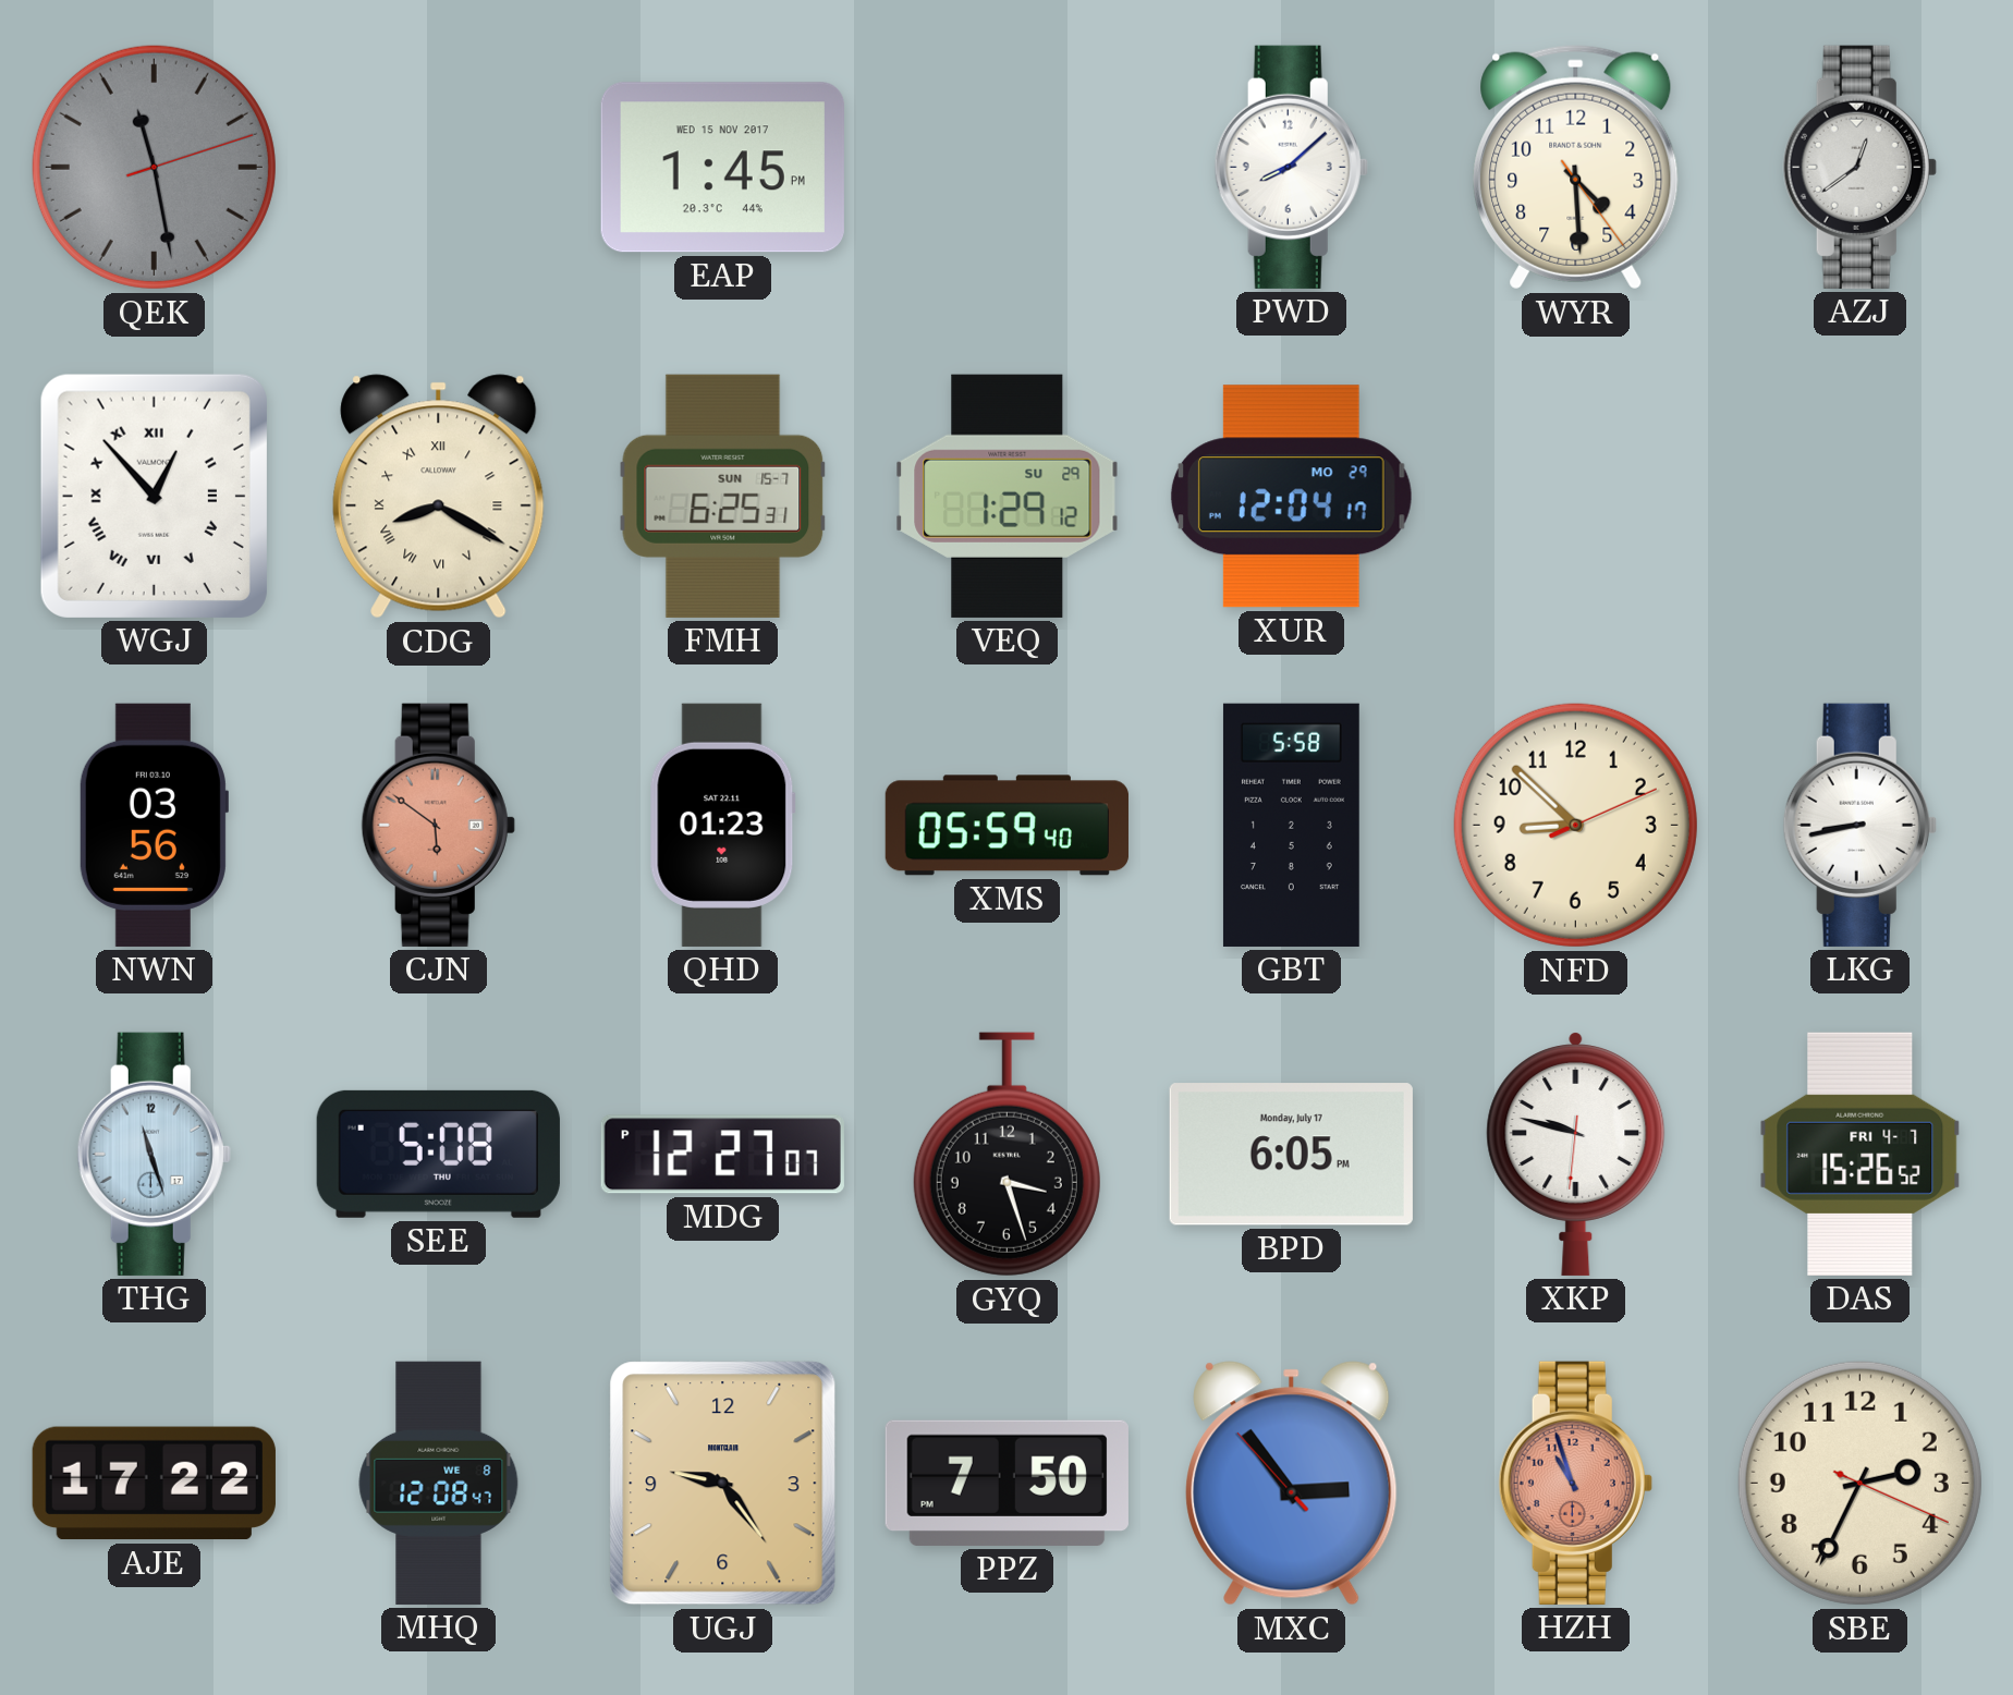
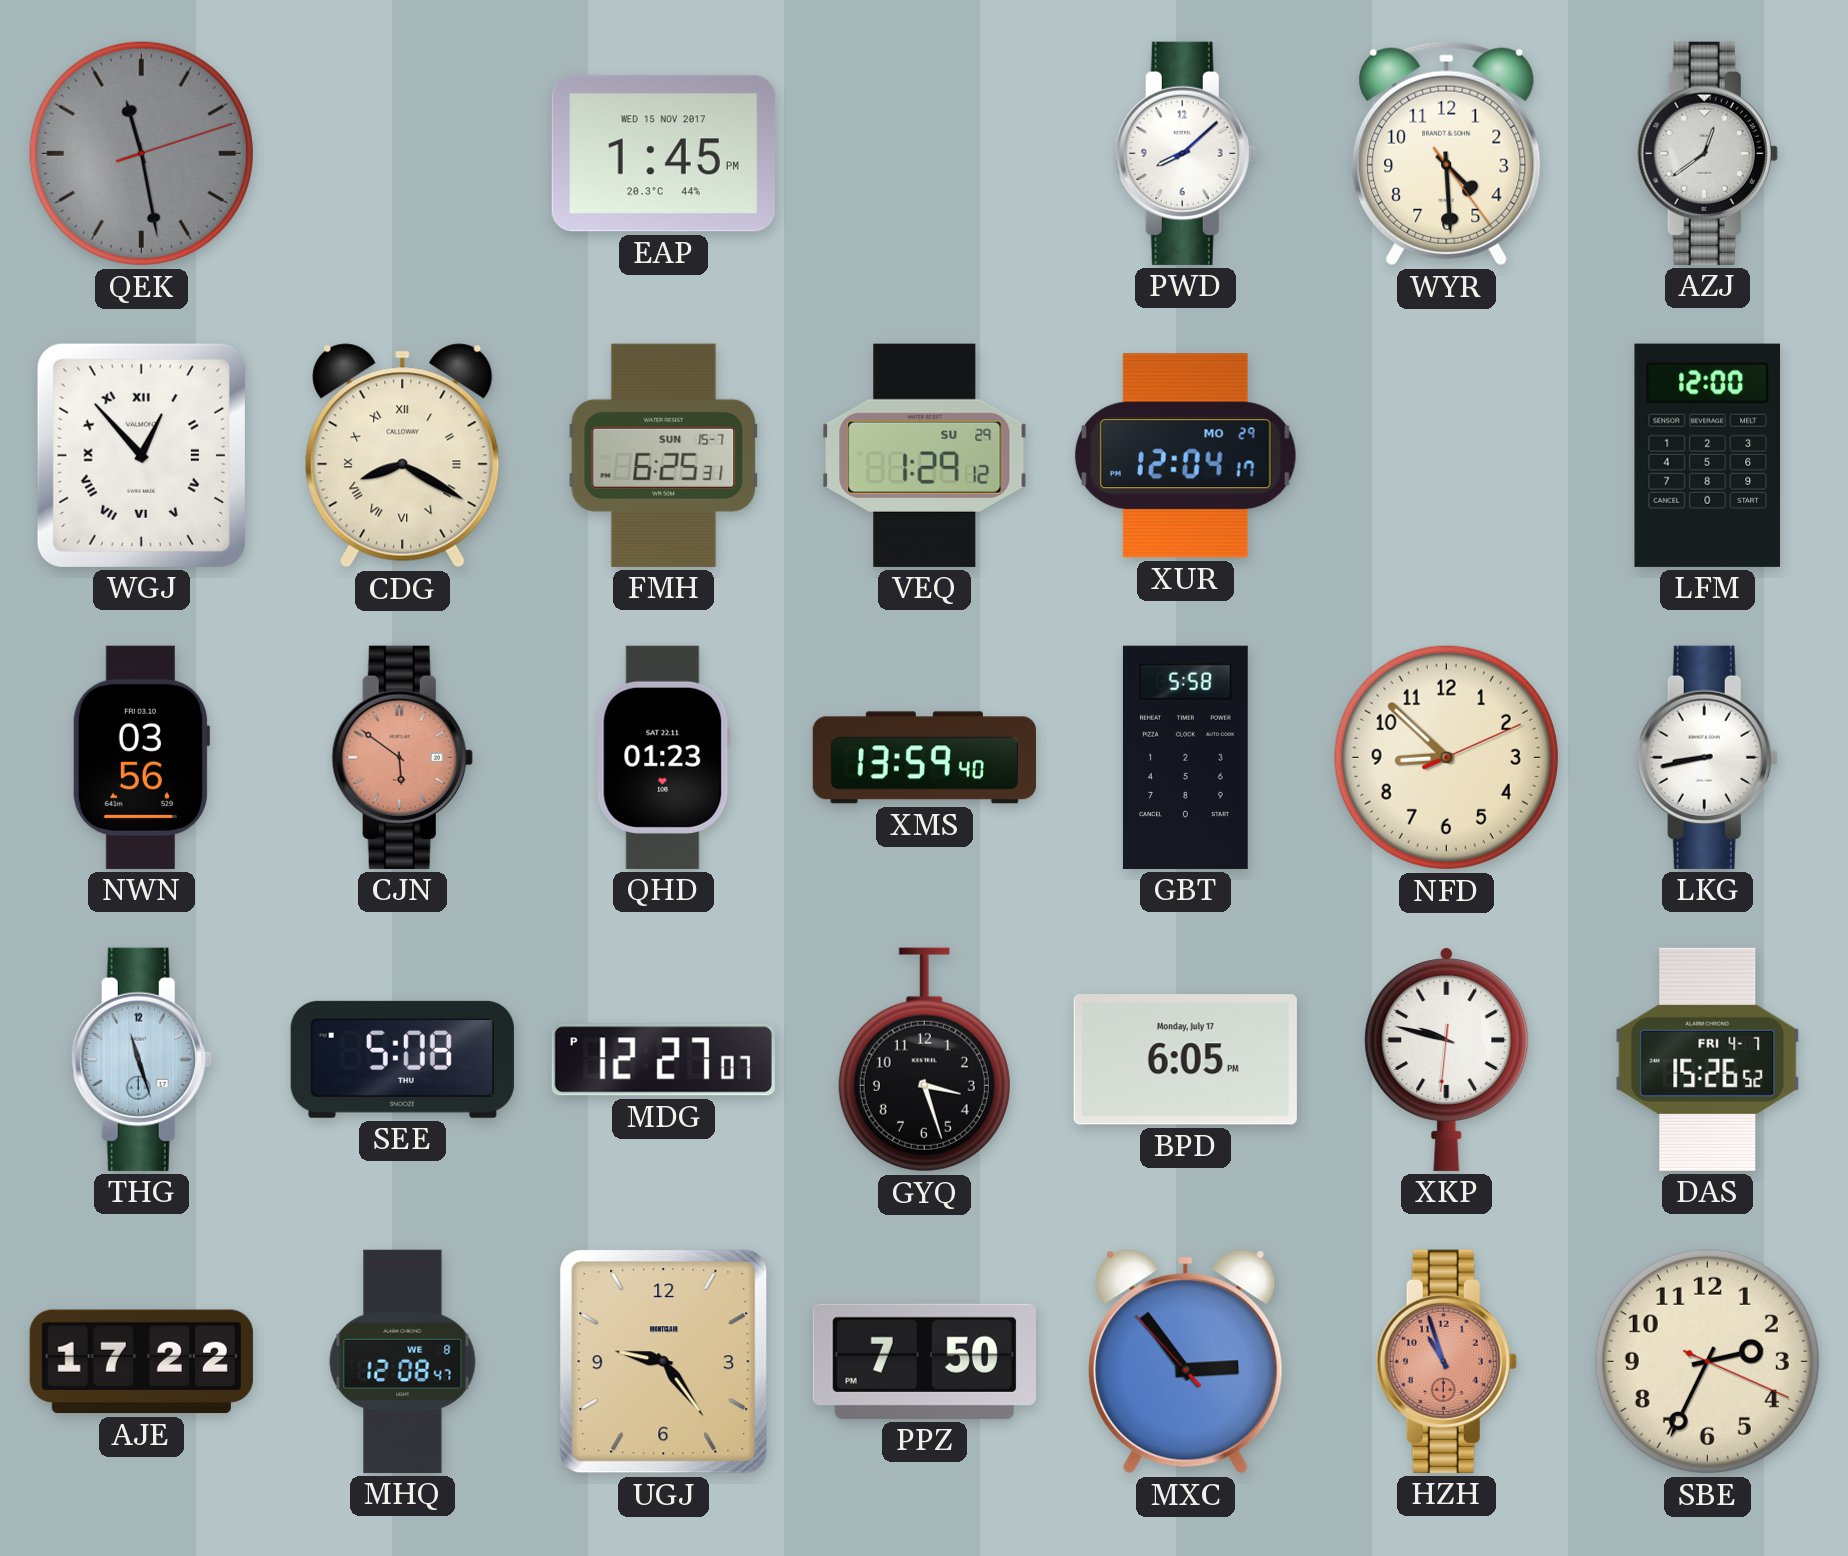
LFM: none -> 12:00 (1707, 455)
XMS: 05:59 -> 13:59 (924, 758)
